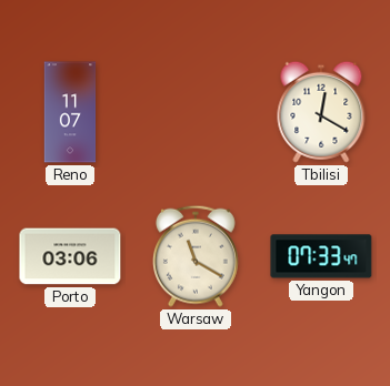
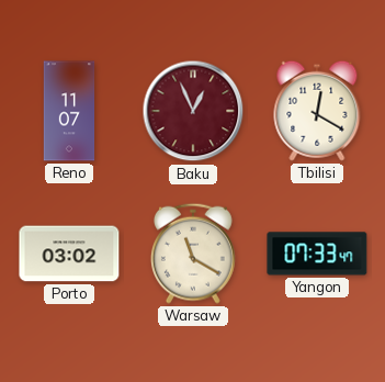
Baku: none -> 12:56 (193, 111)
Porto: 03:06 -> 03:02 (69, 254)
